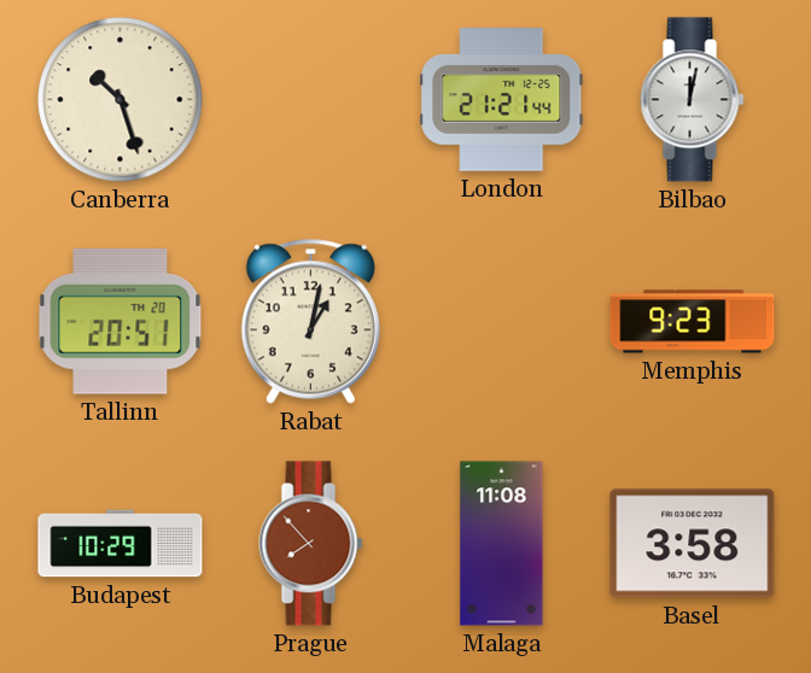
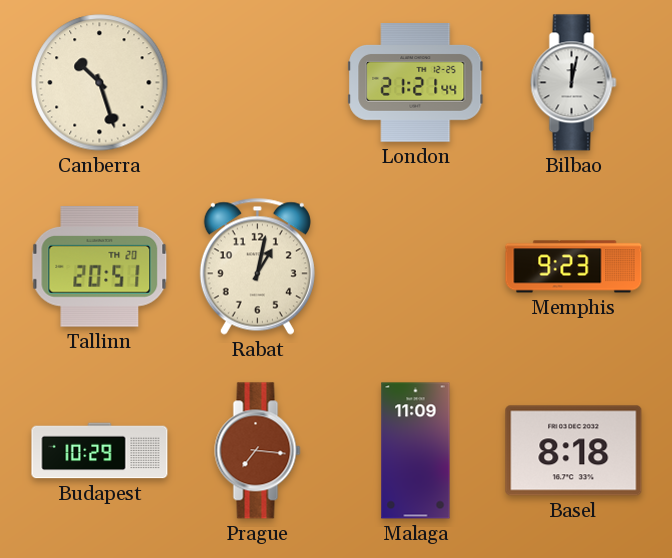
Prague: 7:53 -> 7:16 (258, 451)
Malaga: 11:08 -> 11:09 (416, 451)
Basel: 3:58 -> 8:18 (574, 451)
